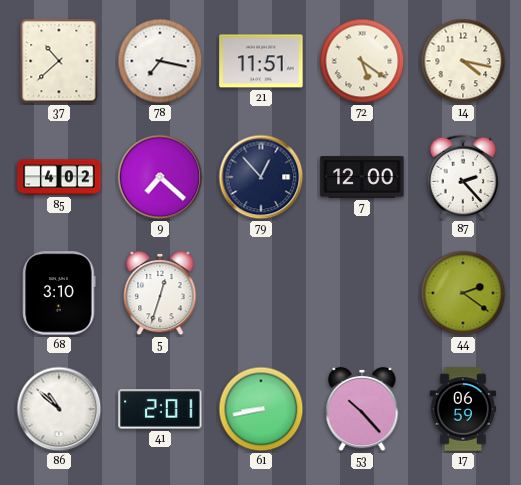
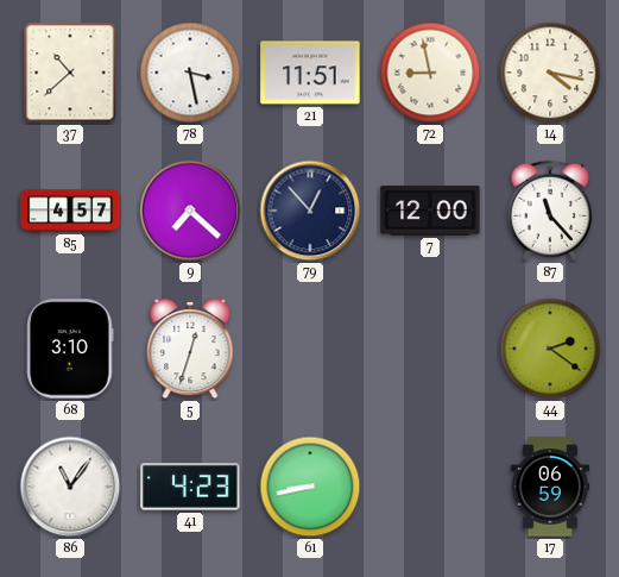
78: 7:17 -> 3:28 (190, 73)
72: 5:21 -> 8:58 (430, 73)
85: 4:02 -> 4:57 (70, 211)
87: 2:23 -> 11:23 (550, 211)
86: 10:52 -> 11:06 (70, 487)
41: 2:01 -> 4:23 (190, 487)
53: 10:23 -> none (362, 409)
